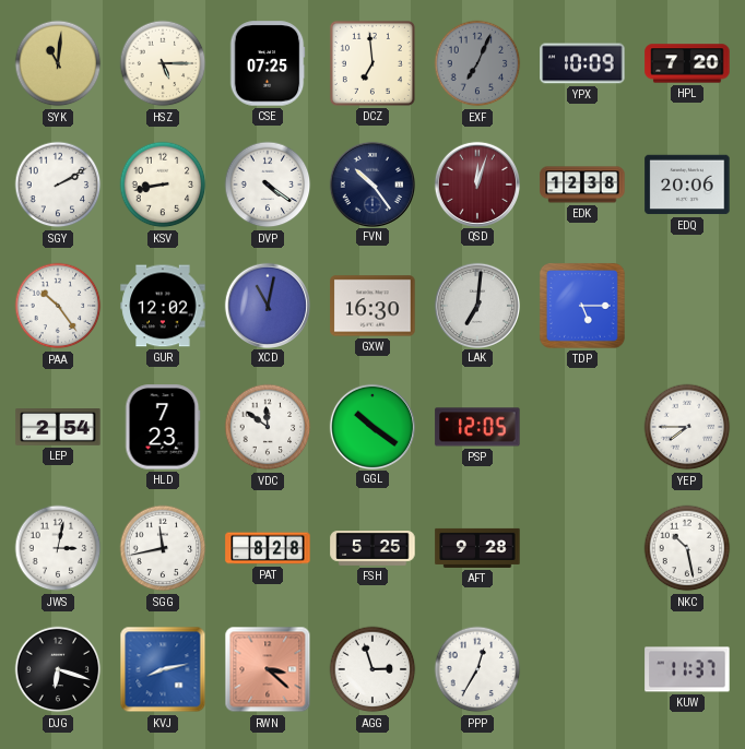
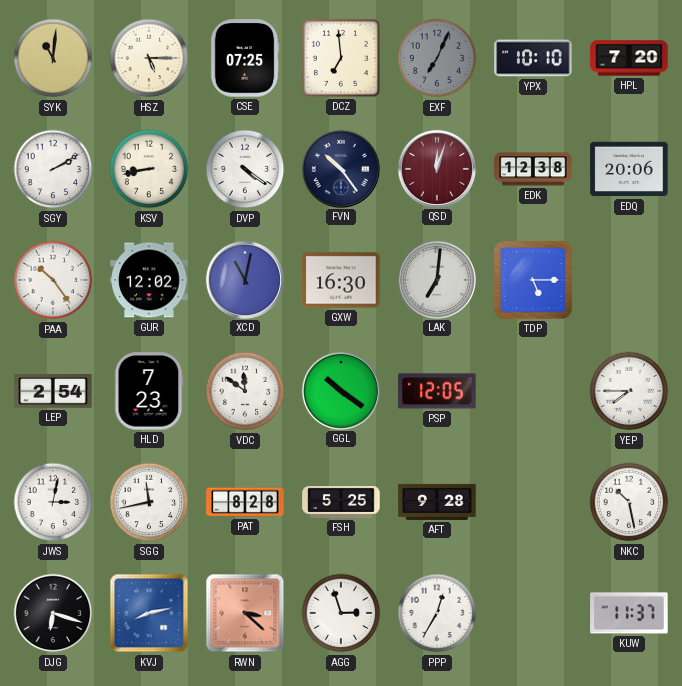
YPX: 10:09 -> 10:10 (533, 58)
